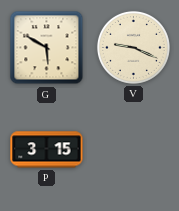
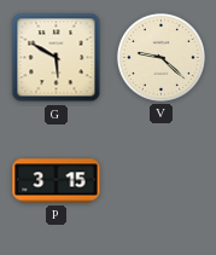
V: 9:19 -> 9:22 (160, 57)
